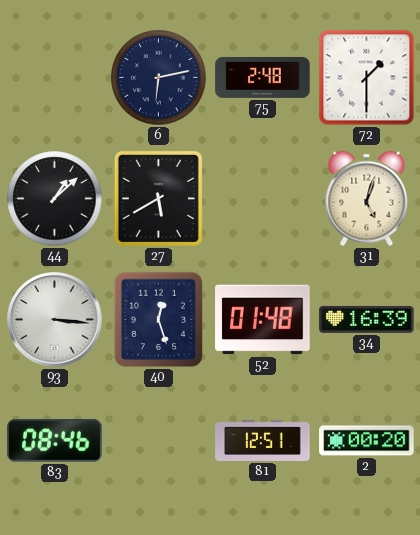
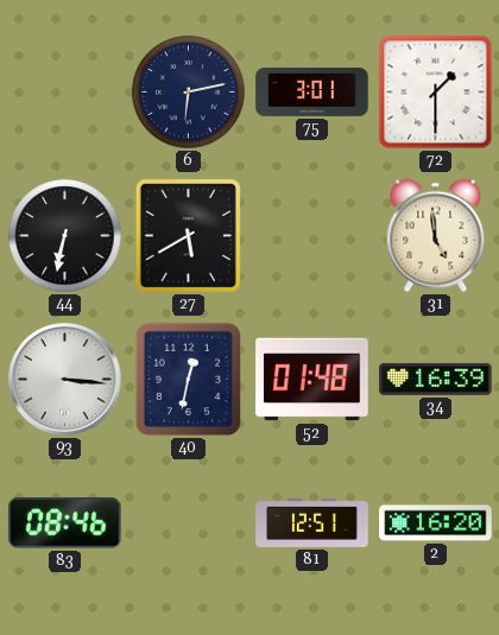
75: 2:48 -> 3:01 (312, 91)
44: 1:08 -> 6:32 (65, 236)
31: 5:03 -> 4:59 (436, 236)
40: 12:27 -> 12:32 (189, 380)
2: 00:20 -> 16:20 (436, 523)
